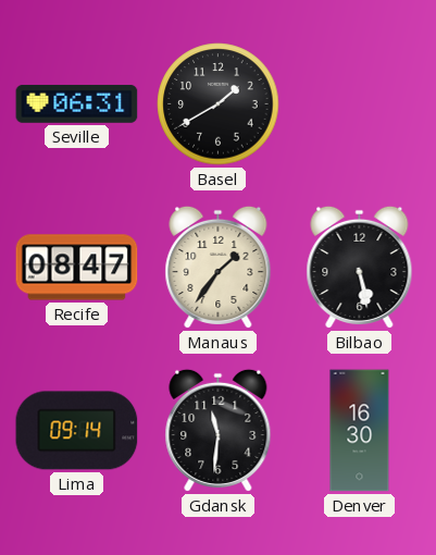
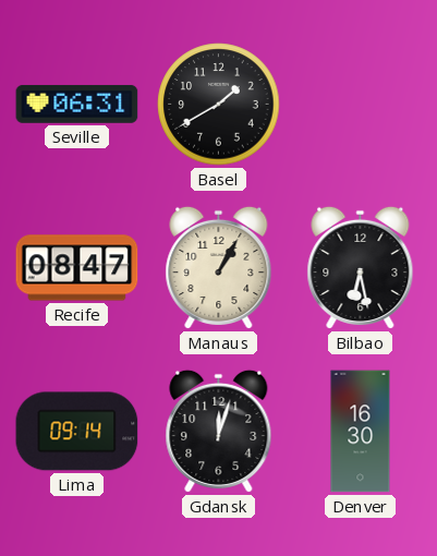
Manaus: 1:36 -> 1:05 (219, 267)
Bilbao: 5:28 -> 6:28 (361, 267)
Gdansk: 11:31 -> 12:03 (219, 431)
